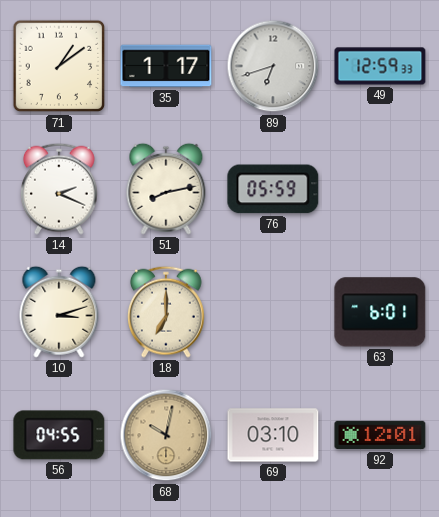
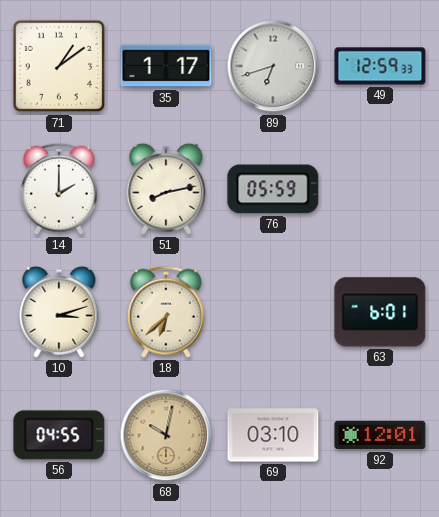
14: 2:19 -> 2:00 (60, 189)
18: 7:00 -> 6:38 (167, 312)
